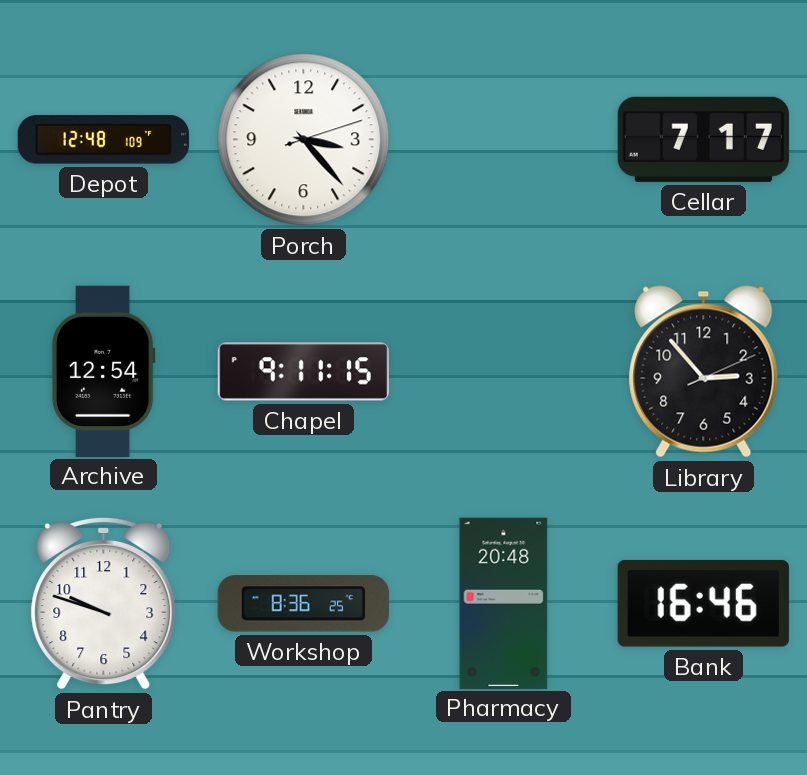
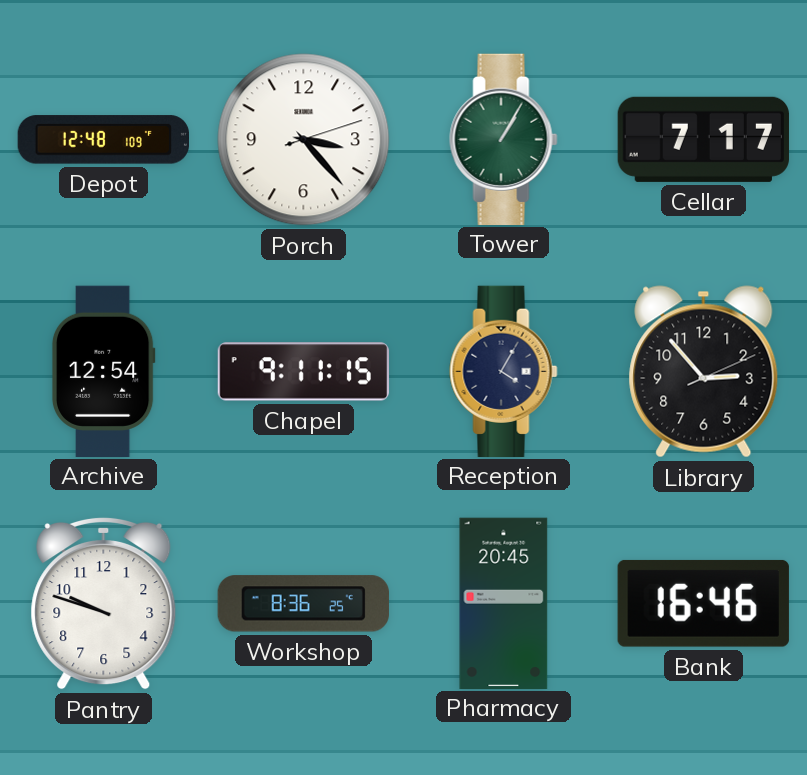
Tower: none -> 1:05 (504, 139)
Reception: none -> 4:05 (504, 371)
Pharmacy: 20:48 -> 20:45 (504, 603)
